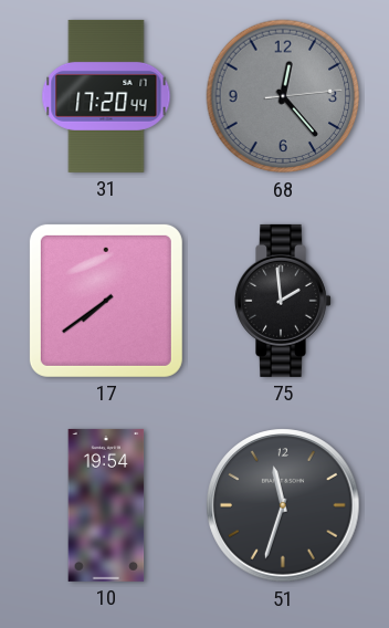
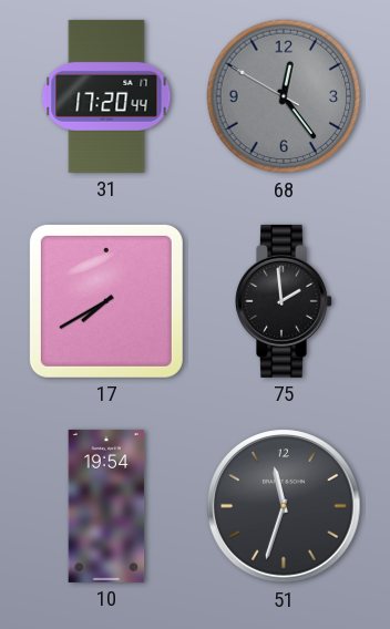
68: 12:23:14 -> 12:23:50 (284, 96)
17: 7:39 -> 7:40 (106, 301)
